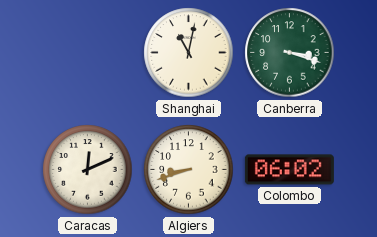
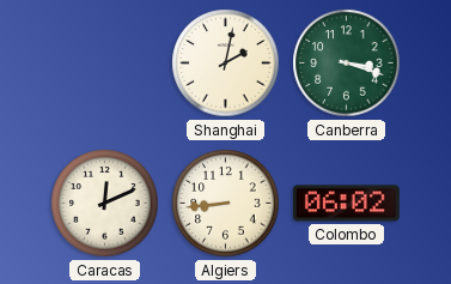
Shanghai: 11:02 -> 2:02 (226, 64)
Algiers: 8:42 -> 8:44 (226, 204)
